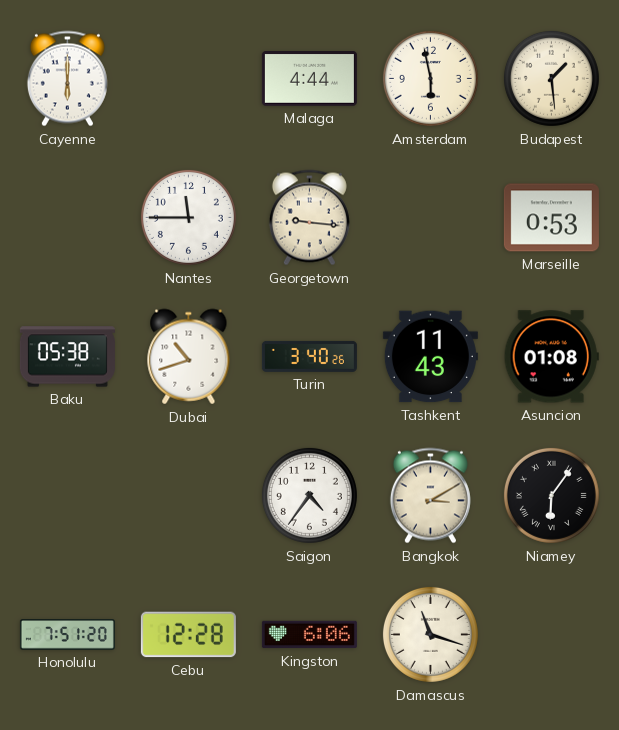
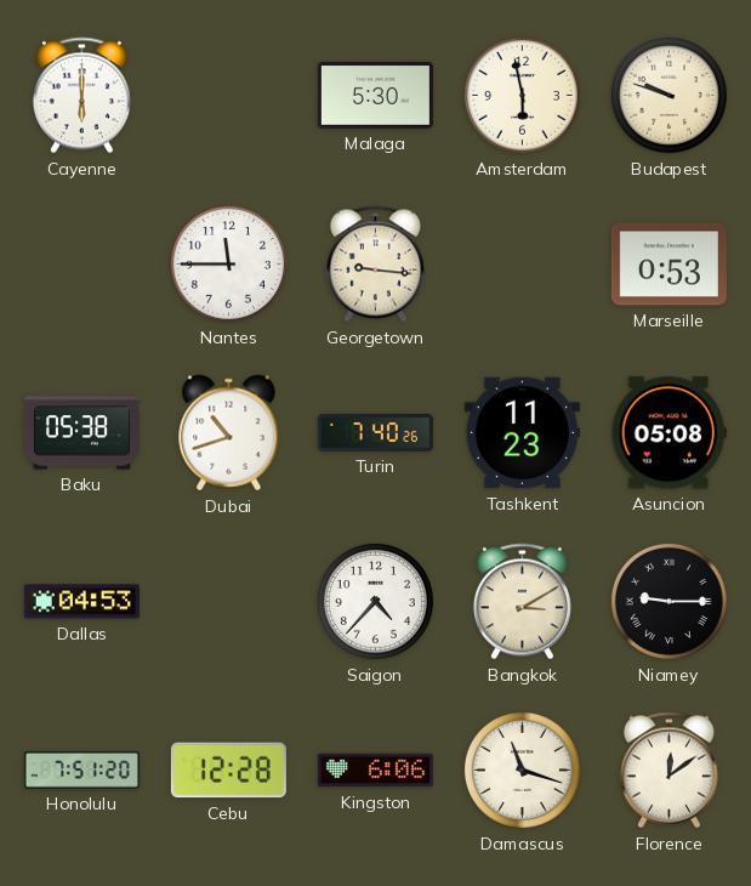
Malaga: 4:44 -> 5:30 (375, 96)
Budapest: 1:29 -> 9:48 (668, 95)
Turin: 3:40 -> 7:40 (375, 432)
Tashkent: 11:43 -> 11:23 (522, 433)
Asuncion: 01:08 -> 05:08 (668, 433)
Dallas: none -> 04:53 (81, 602)
Saigon: 4:36 -> 4:37 (375, 601)
Niamey: 6:06 -> 9:15 (668, 601)
Florence: none -> 12:09 (668, 771)
